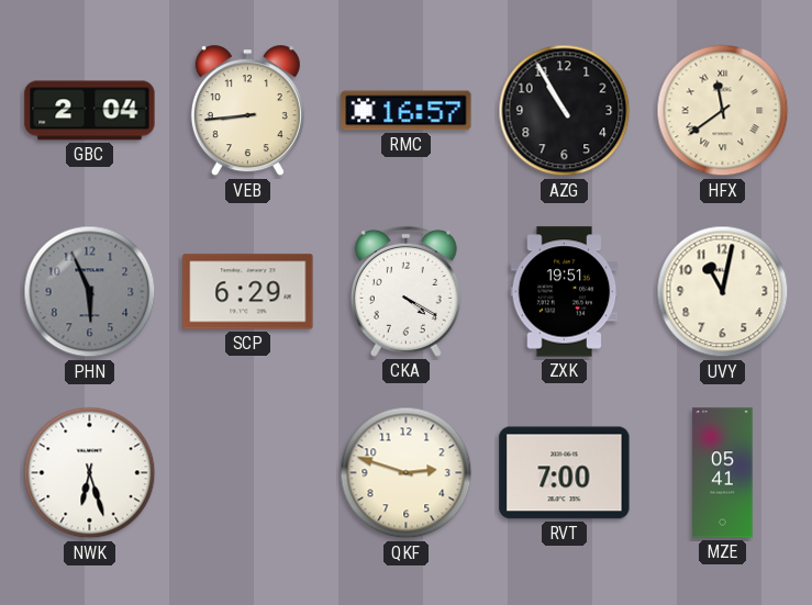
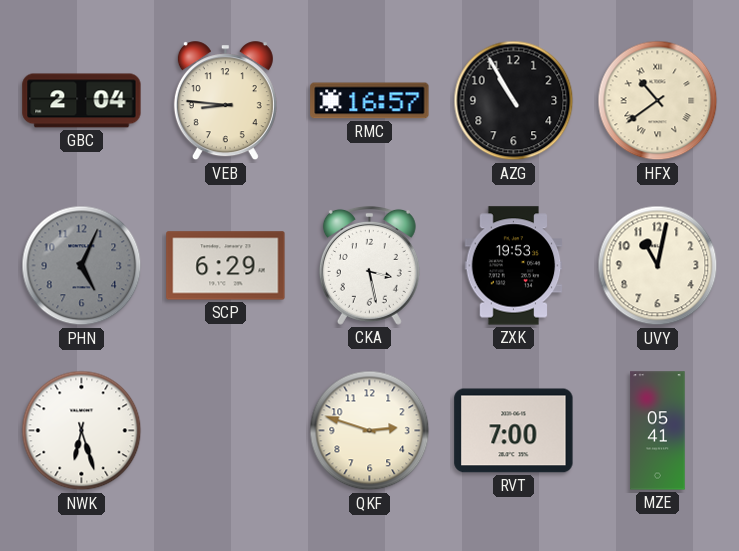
VEB: 8:44 -> 8:46 (225, 101)
HFX: 11:39 -> 10:39 (658, 101)
PHN: 5:56 -> 5:04 (82, 266)
CKA: 4:20 -> 3:28 (369, 266)
ZXK: 19:51 -> 19:53 (514, 266)
